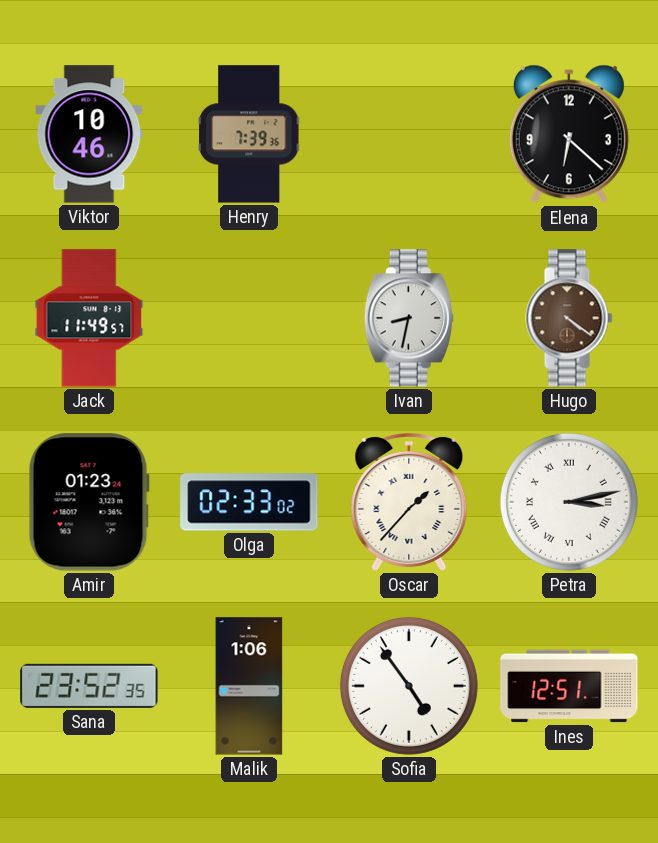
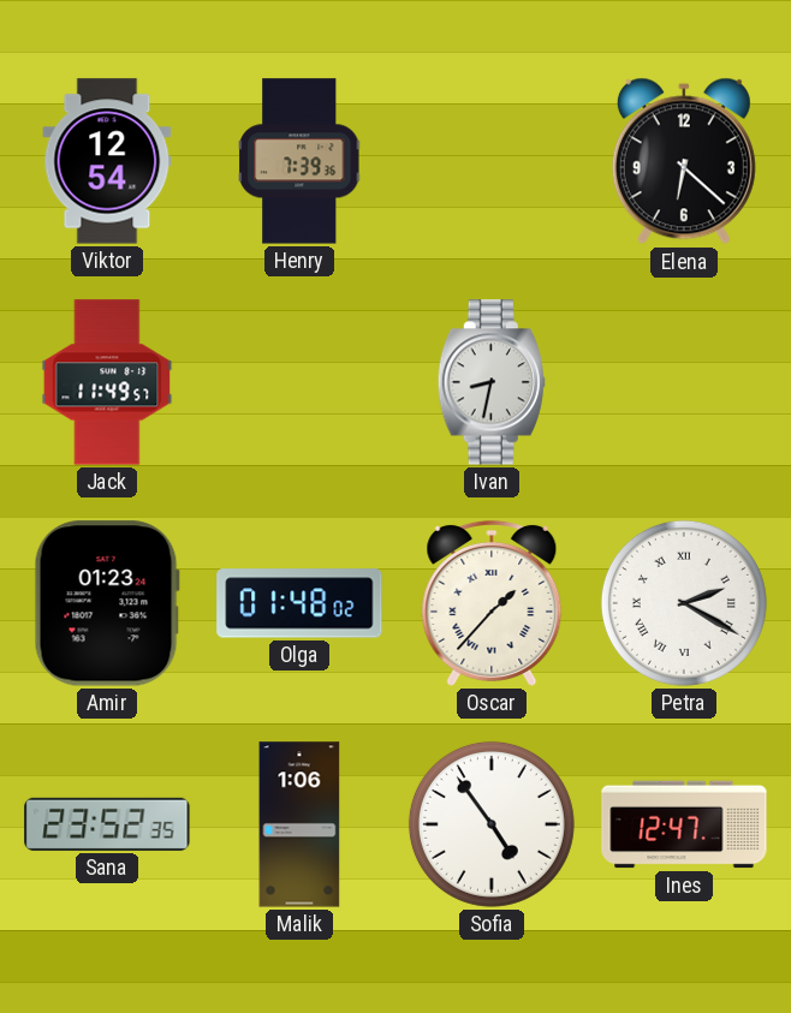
Viktor: 10:46 -> 12:54 (107, 161)
Hugo: 4:21 -> none (569, 318)
Olga: 02:33 -> 01:48 (299, 603)
Petra: 3:13 -> 2:20 (684, 603)
Ines: 12:51 -> 12:47 (684, 824)
